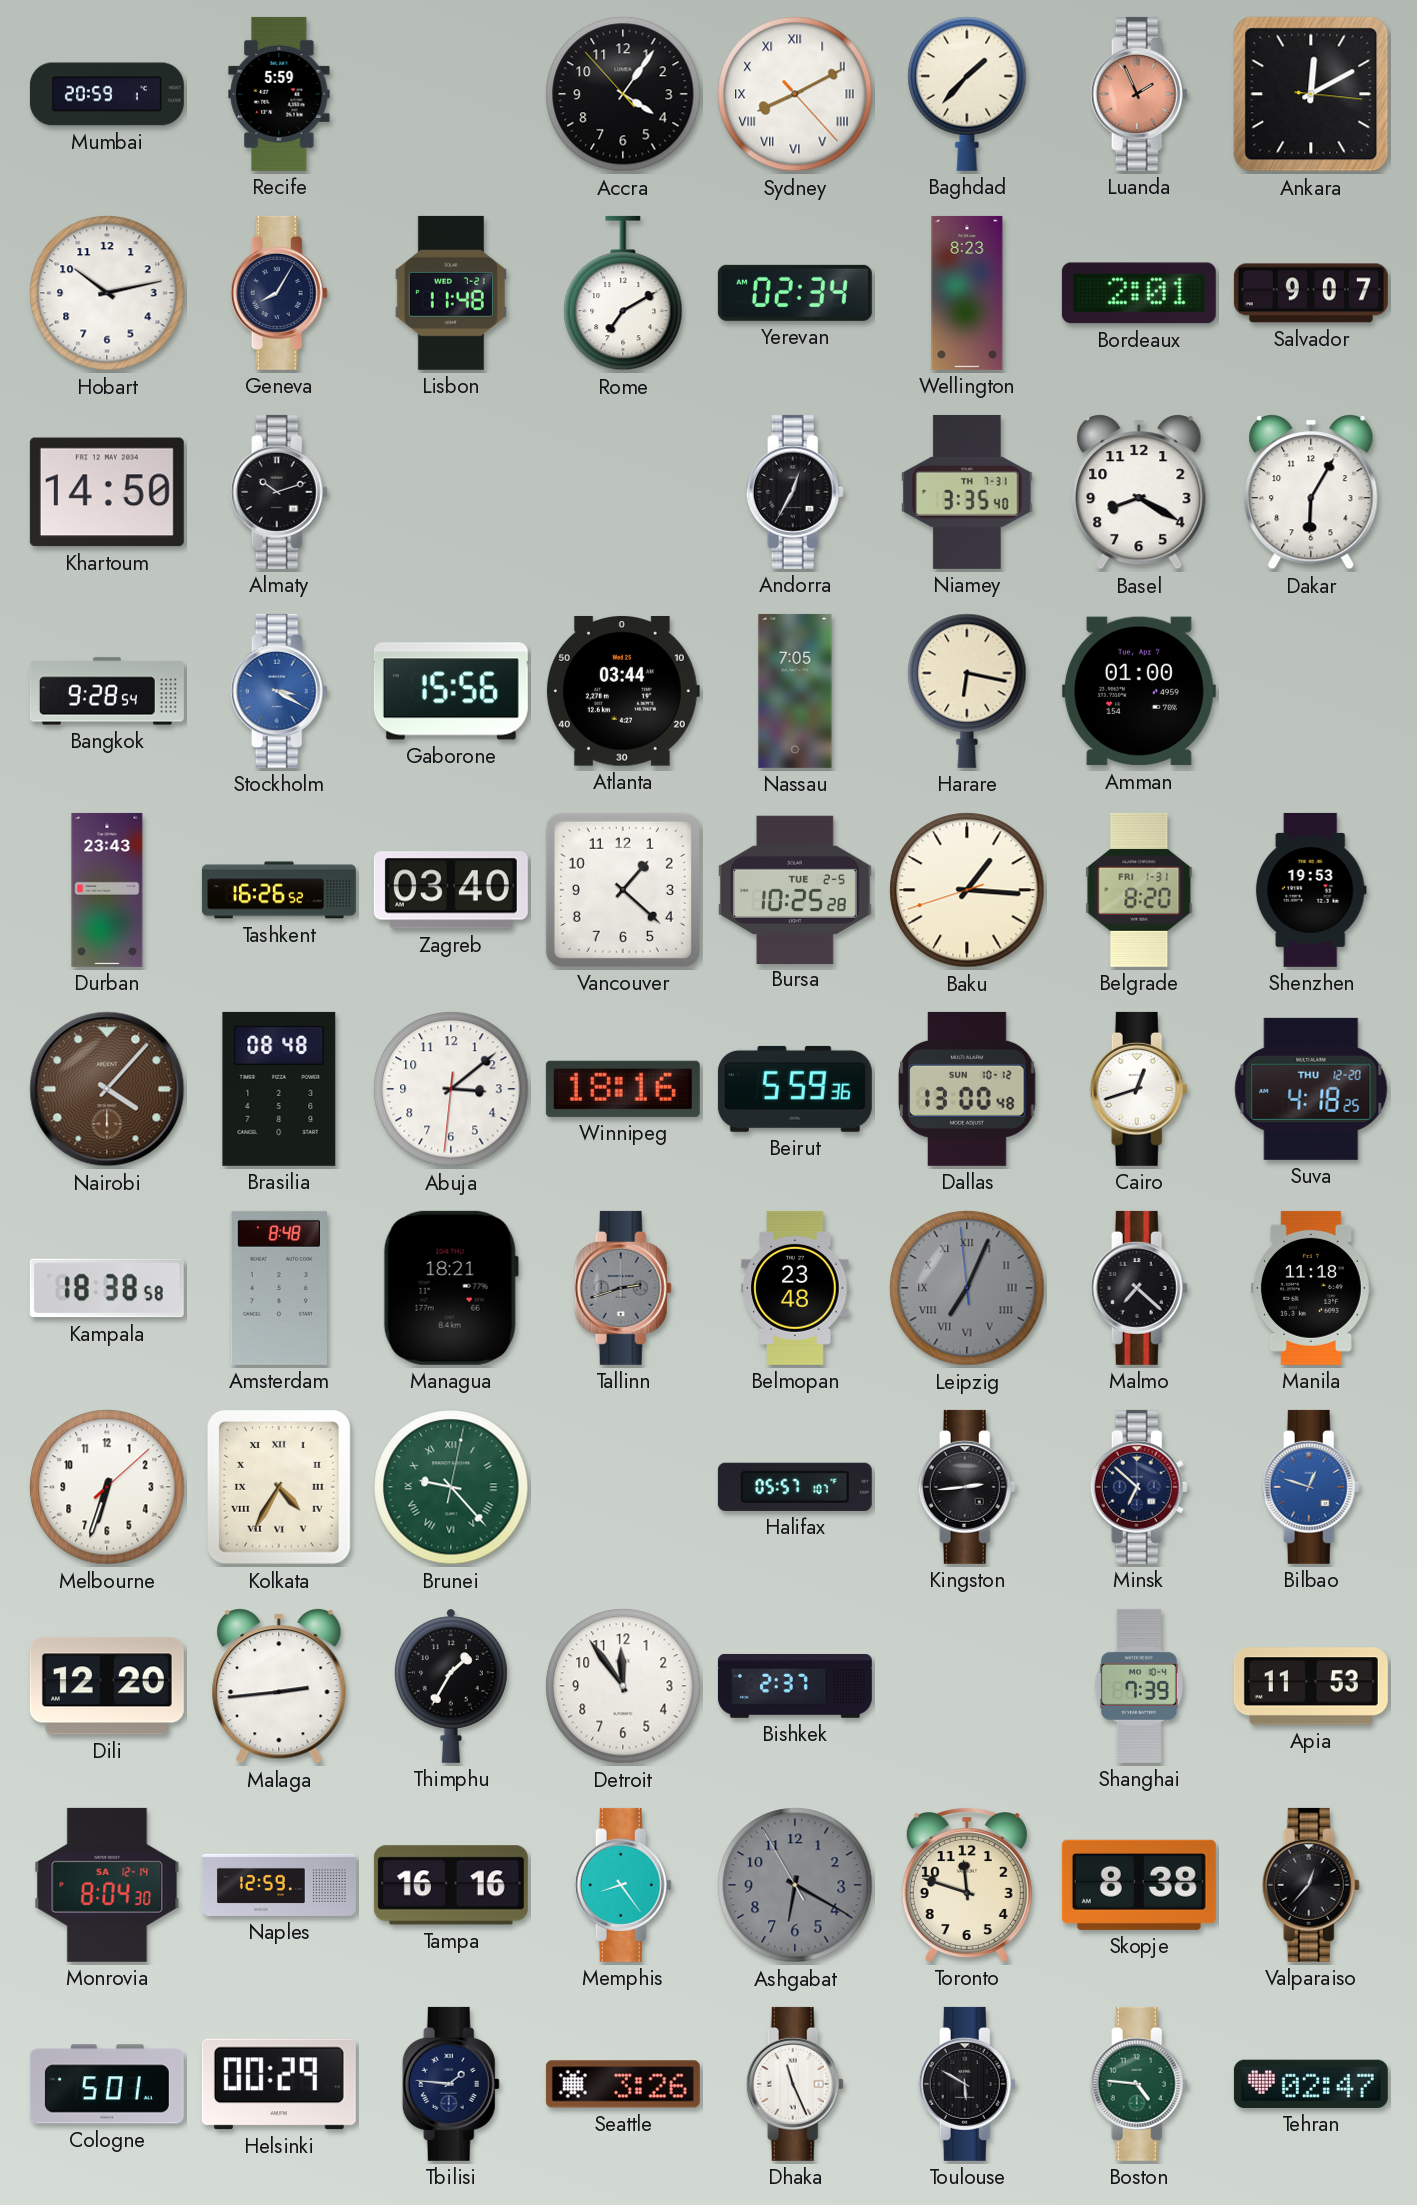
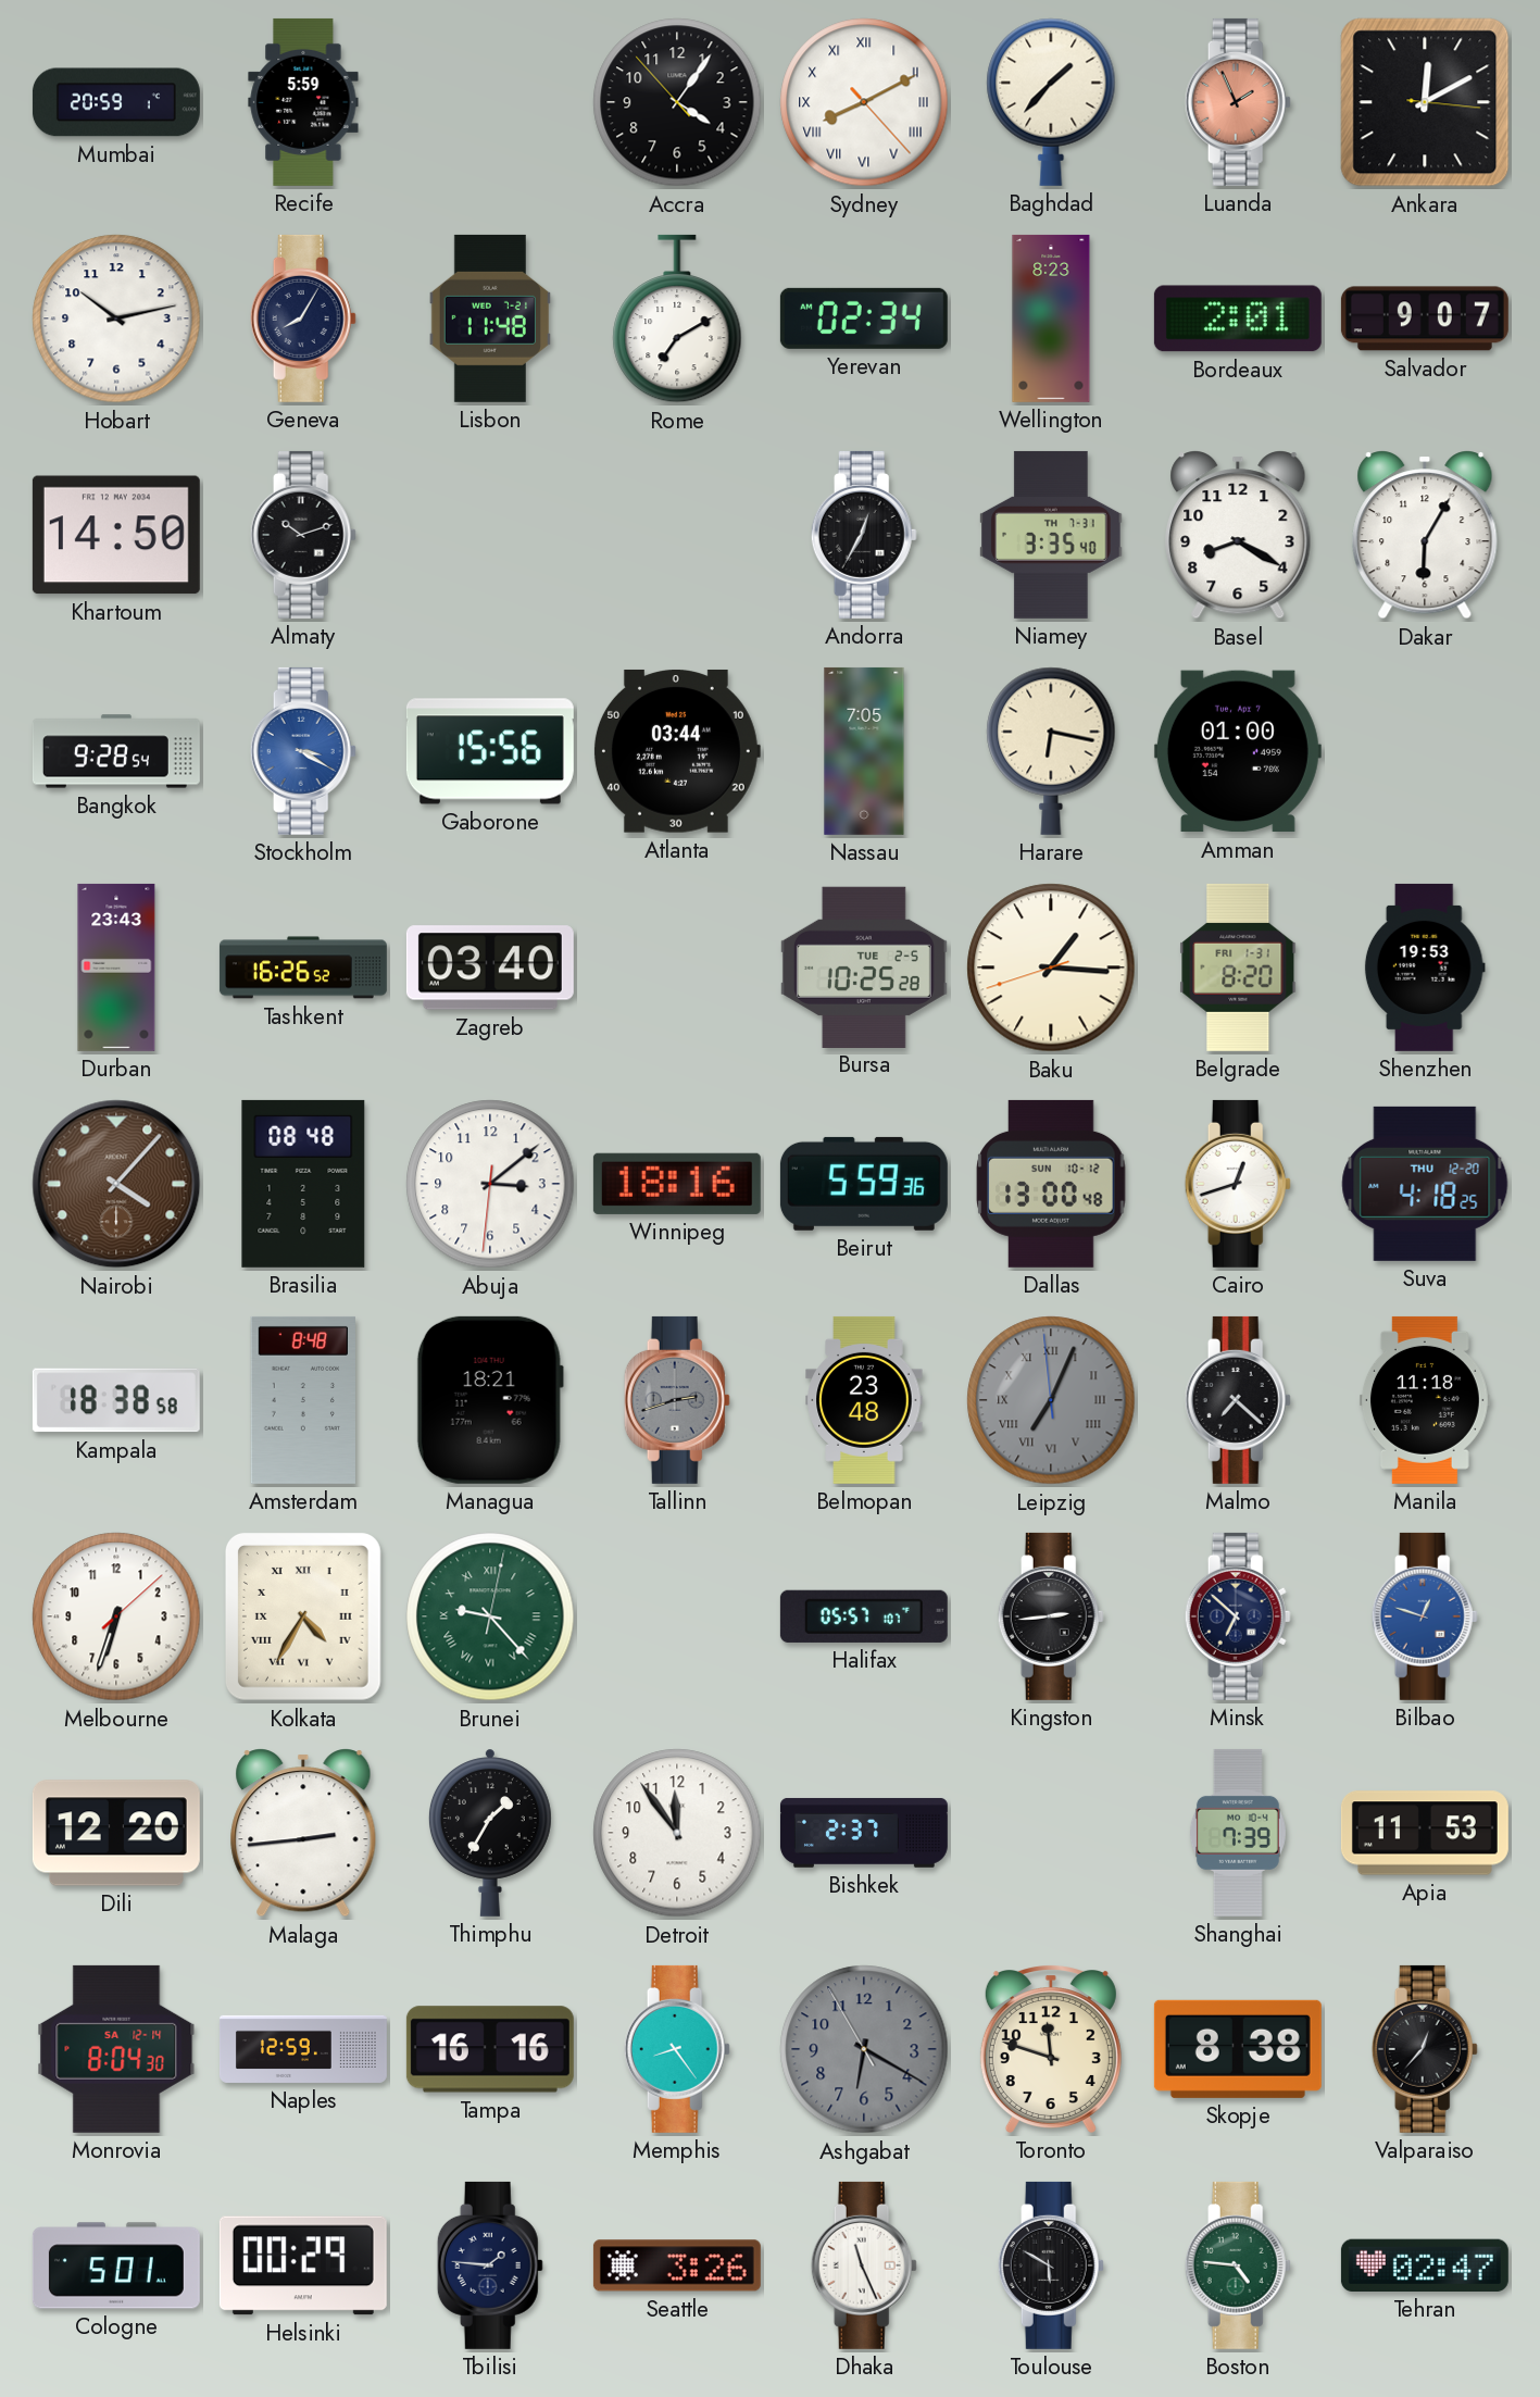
Vancouver: 1:22 -> none (623, 890)
